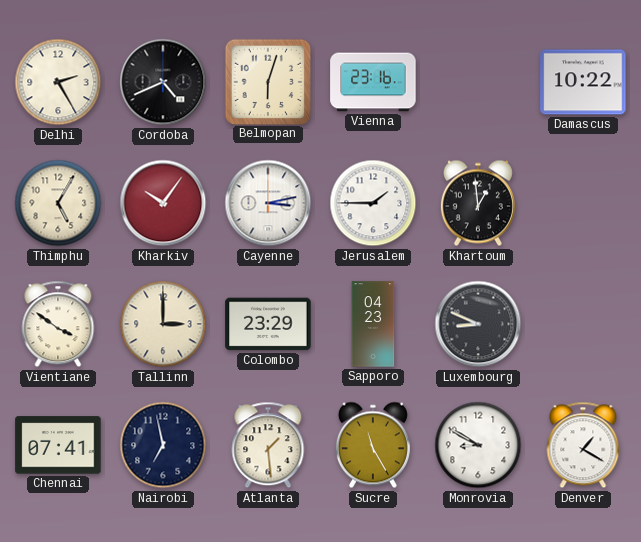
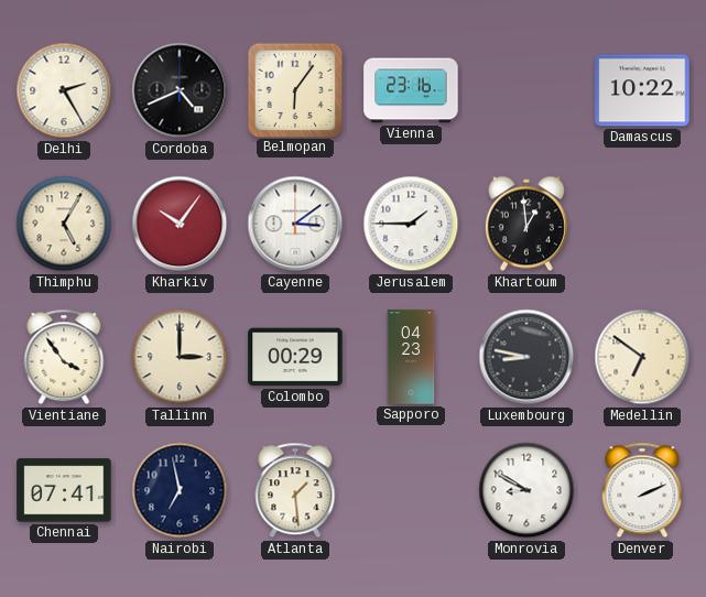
Belmopan: 6:03 -> 6:06 (294, 89)
Cayenne: 3:13 -> 3:09 (295, 224)
Vientiane: 3:51 -> 3:54 (64, 357)
Colombo: 23:29 -> 00:29 (295, 357)
Luxembourg: 8:49 -> 8:47 (526, 357)
Medellin: none -> 6:51 (642, 357)
Sucre: 11:25 -> none (373, 445)
Denver: 1:20 -> 2:11 (642, 490)
